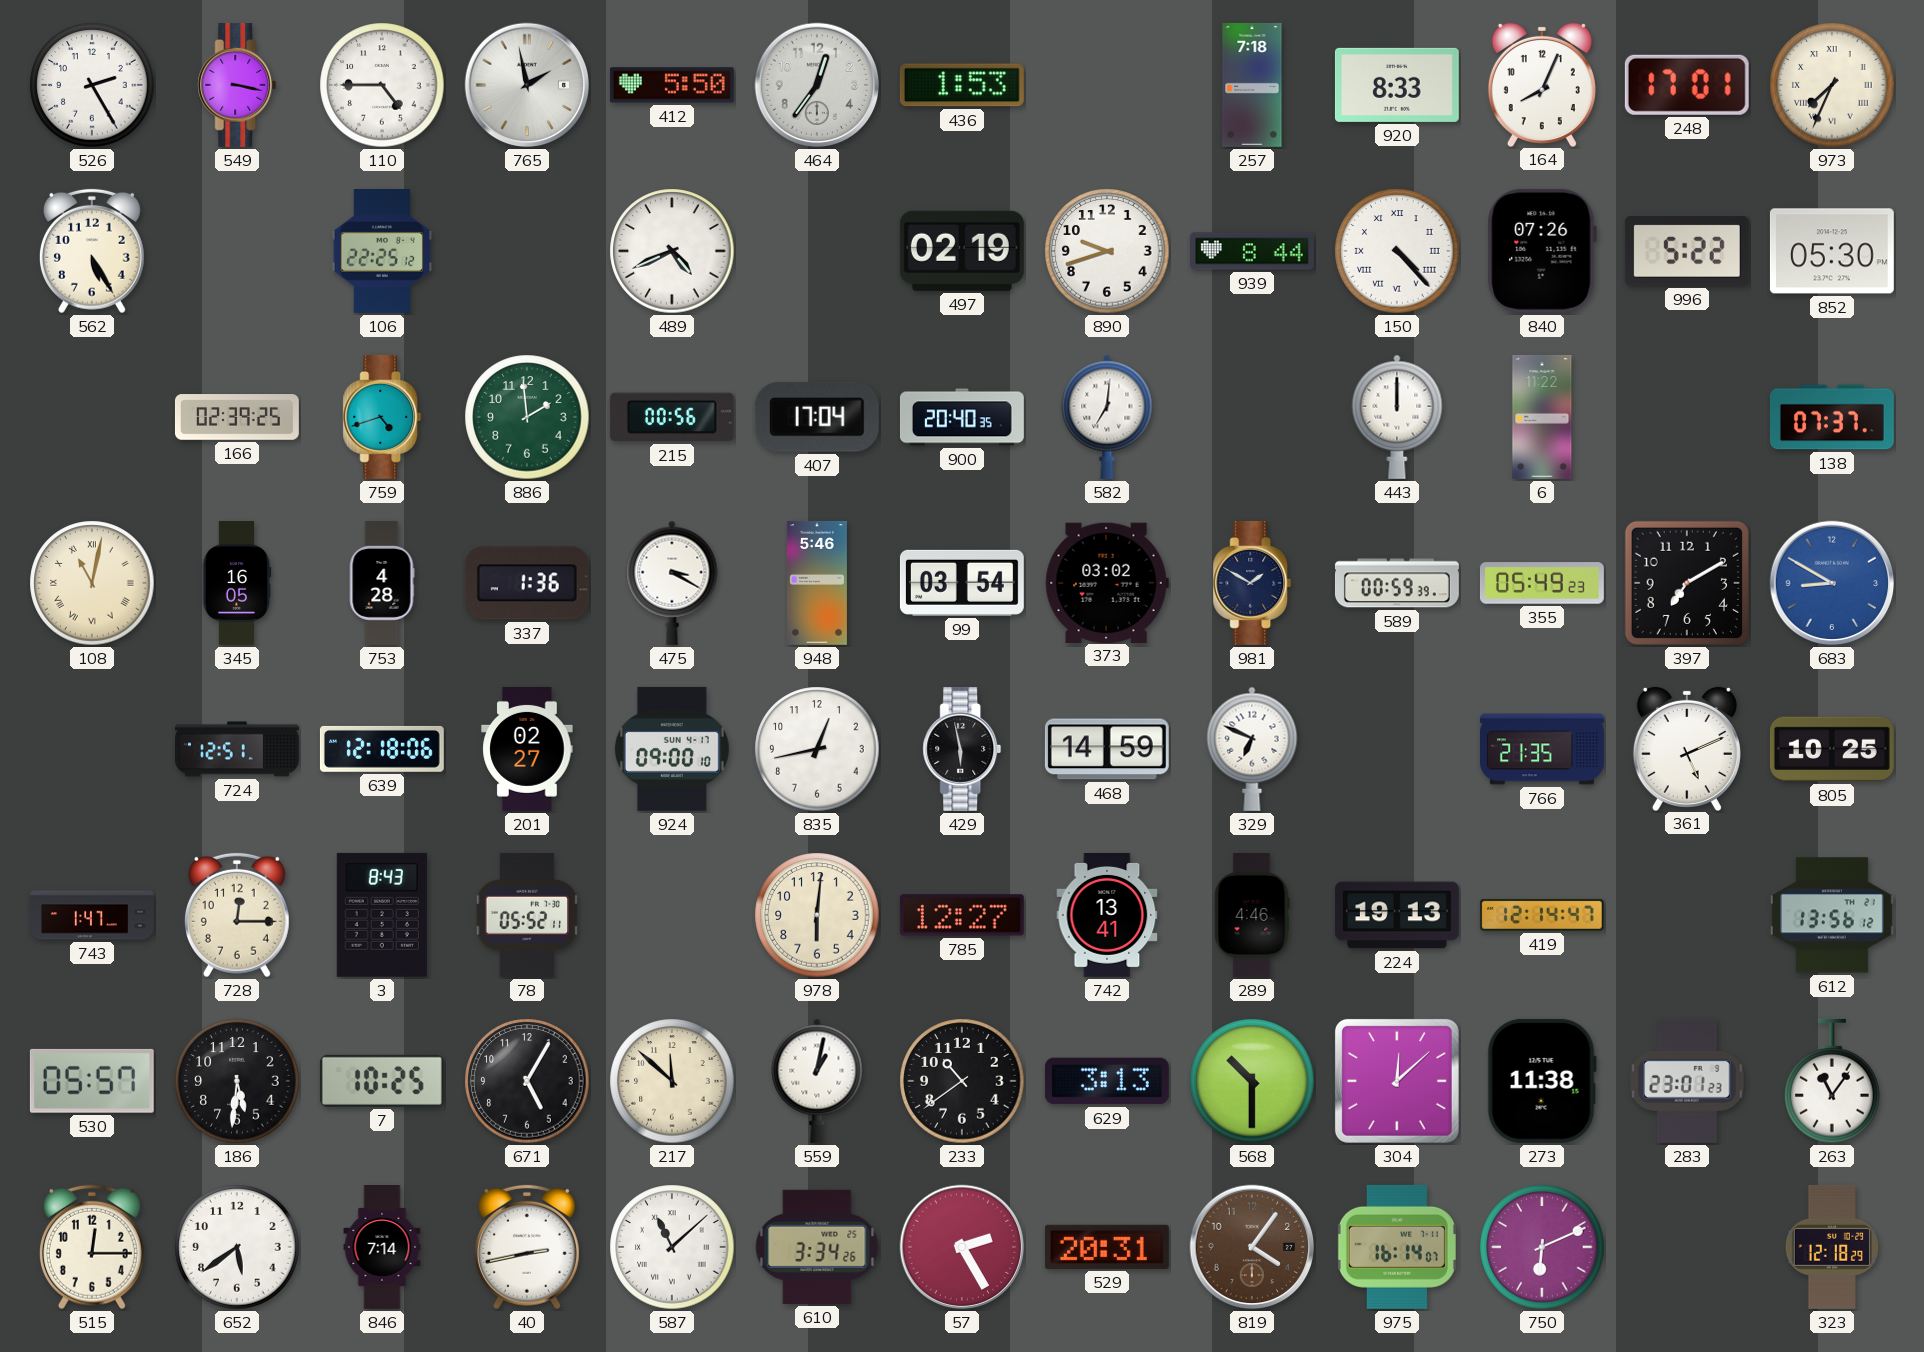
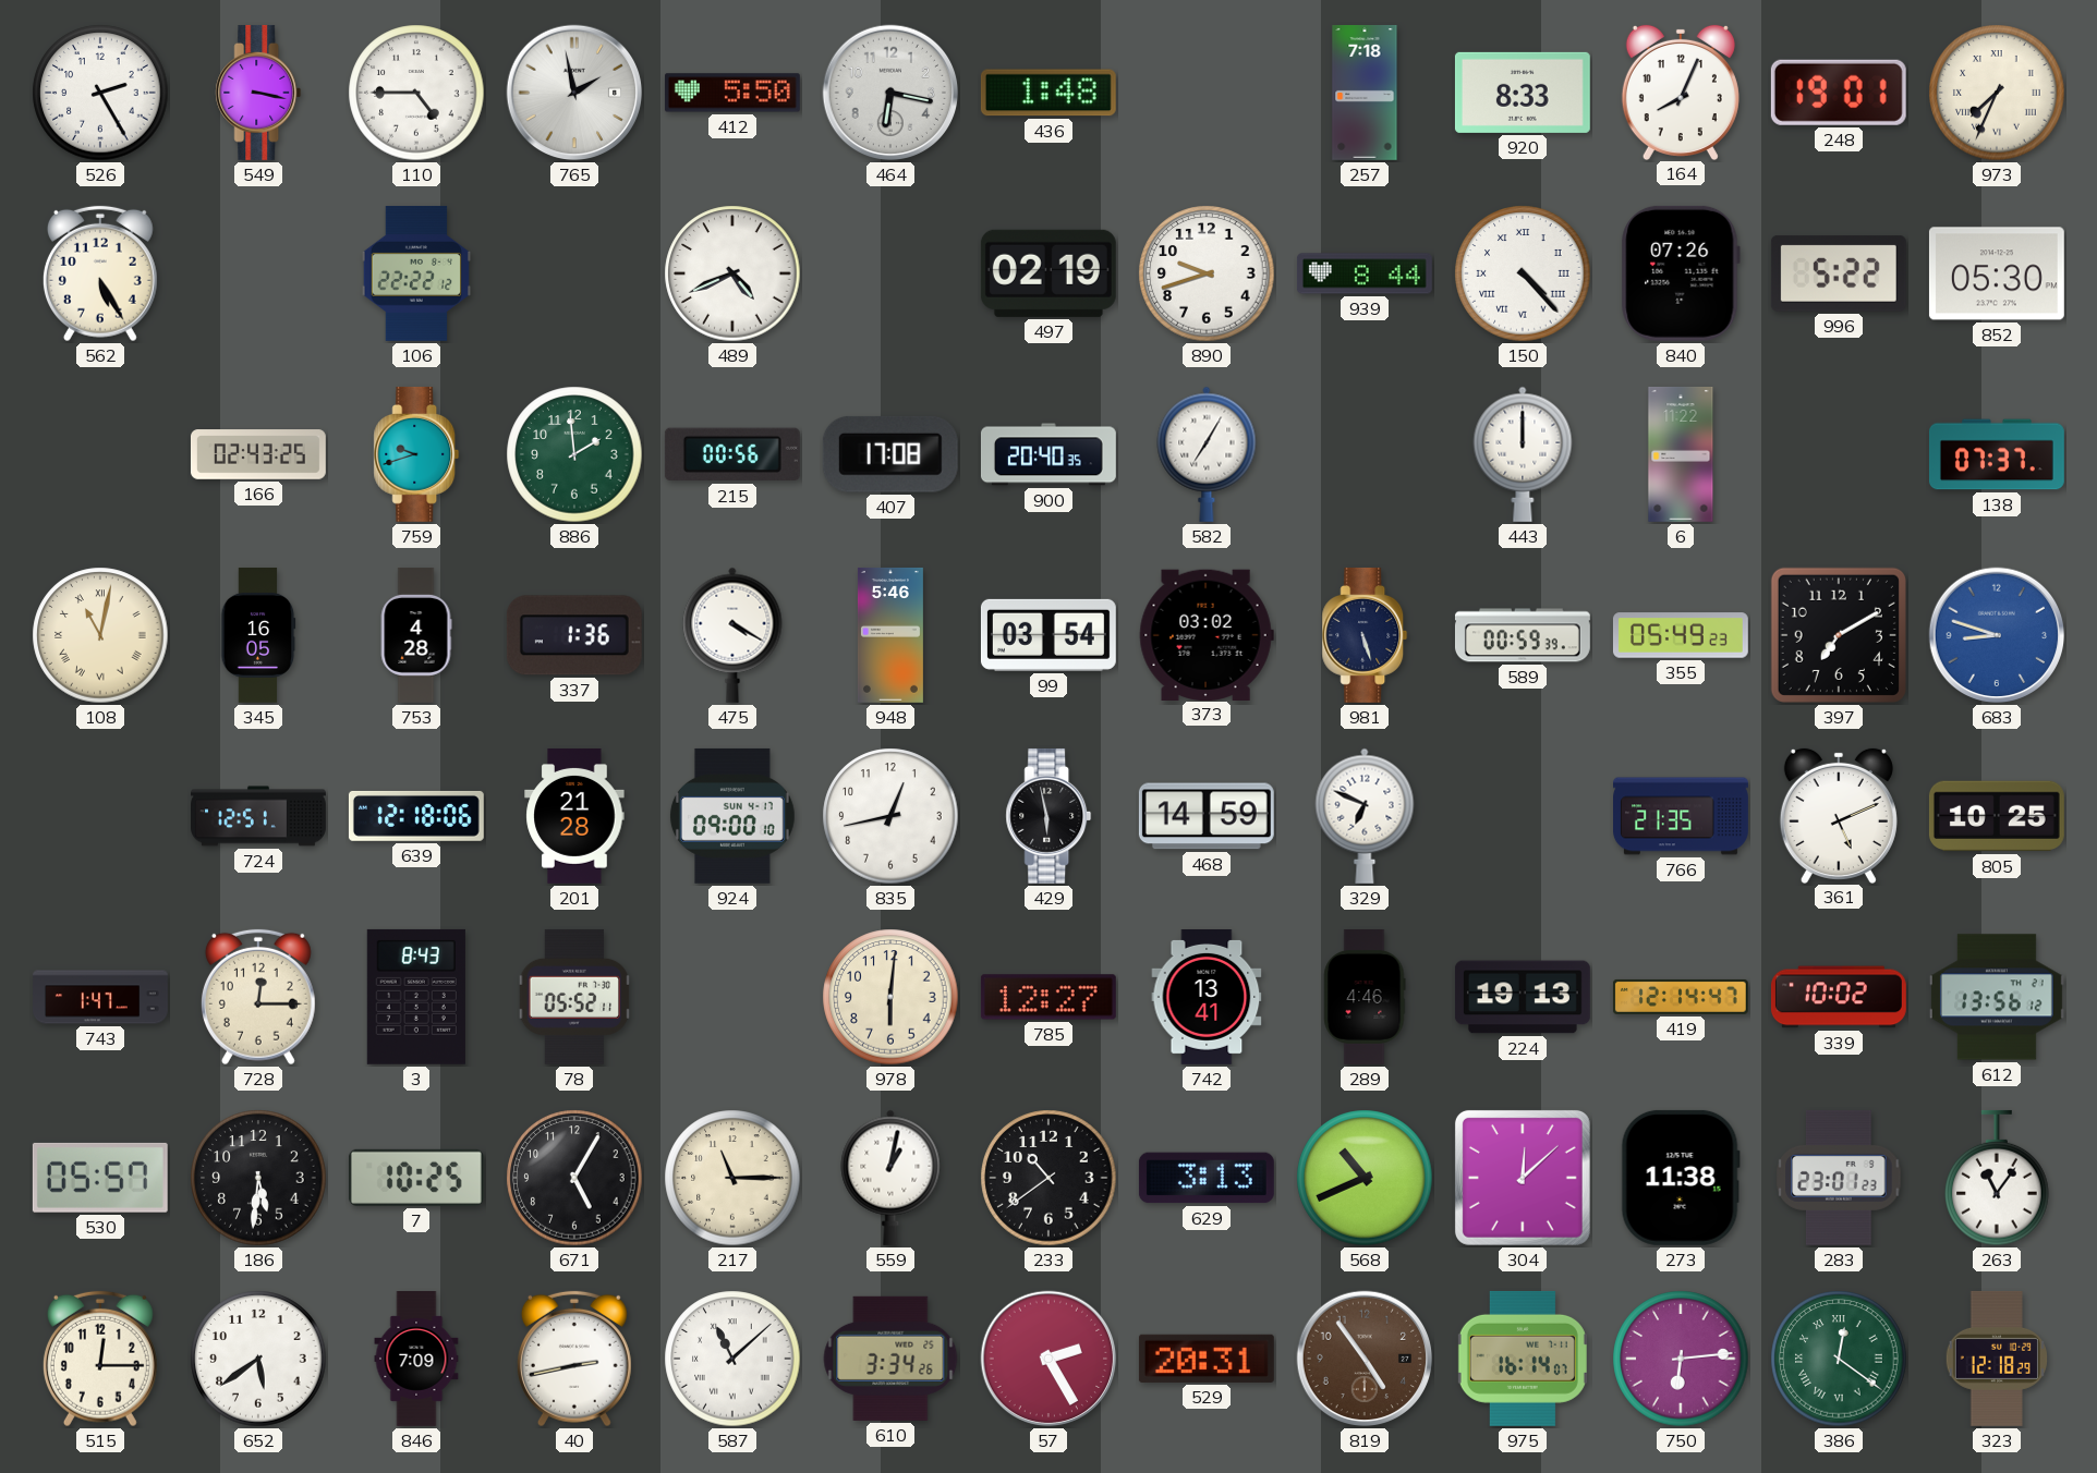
464: 12:36 -> 6:17 (890, 93)
436: 1:53 -> 1:48 (1048, 93)
248: 17:01 -> 19:01 (1839, 93)
106: 22:25 -> 22:22 (415, 273)
166: 02:39 -> 02:43 (258, 454)
759: 4:42 -> 9:42 (416, 454)
407: 17:04 -> 17:08 (890, 454)
582: 7:01 -> 7:05 (1207, 454)
475: 3:20 -> 4:20 (732, 635)
981: 1:50 -> 5:27 (1365, 635)
683: 8:50 -> 8:48 (1997, 635)
201: 02:27 -> 21:28 (574, 816)
339: none -> 10:02 (1839, 997)
217: 11:52 -> 11:15 (732, 1178)
568: 10:30 -> 10:41 (1365, 1178)
846: 7:14 -> 7:09 (416, 1360)
819: 4:06 -> 4:54 (1365, 1359)
750: 6:11 -> 6:14 (1681, 1359)
386: none -> 12:21 (1839, 1359)
